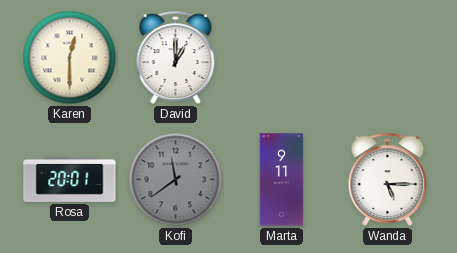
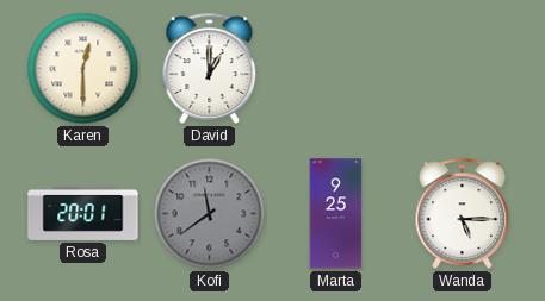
Marta: 9:11 -> 9:25 (336, 214)
